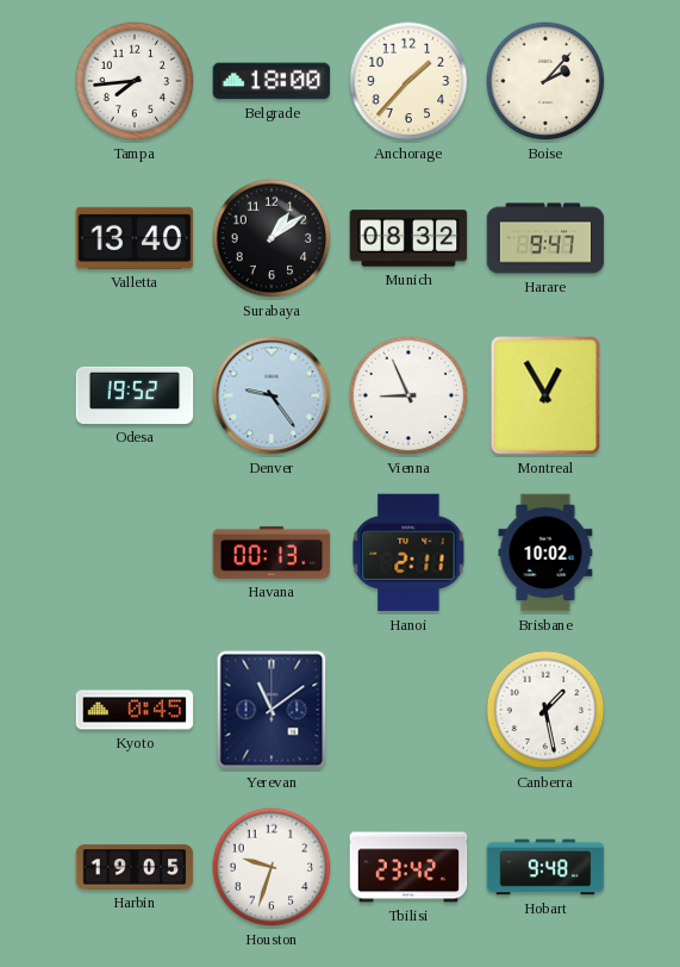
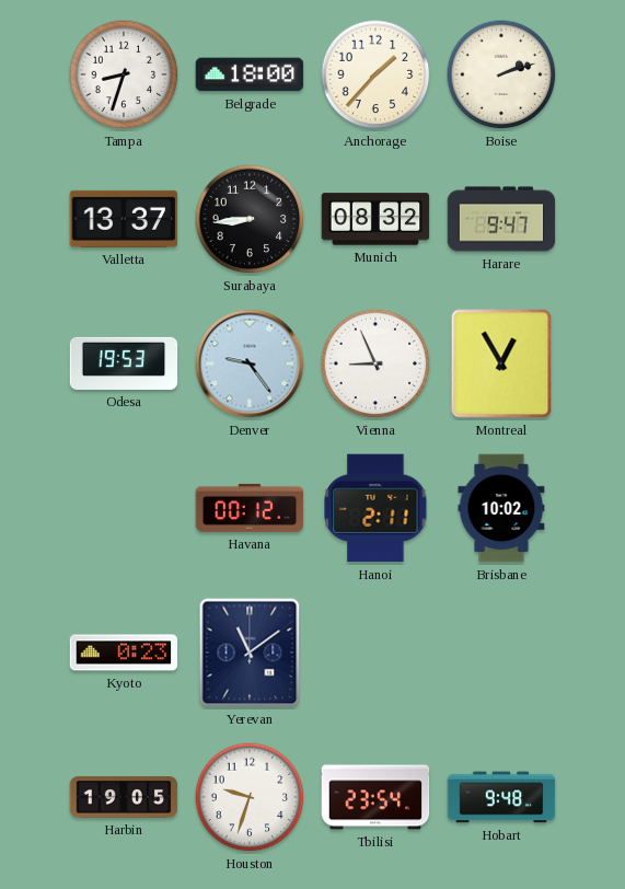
Tampa: 7:44 -> 8:33 (124, 74)
Boise: 2:07 -> 2:12 (501, 74)
Valletta: 13:40 -> 13:37 (124, 219)
Surabaya: 1:09 -> 8:44 (250, 219)
Odesa: 19:52 -> 19:53 (124, 363)
Havana: 00:13 -> 00:12 (250, 508)
Kyoto: 0:45 -> 0:23 (124, 653)
Canberra: 1:28 -> none (545, 710)
Tbilisi: 23:42 -> 23:54 (375, 797)
